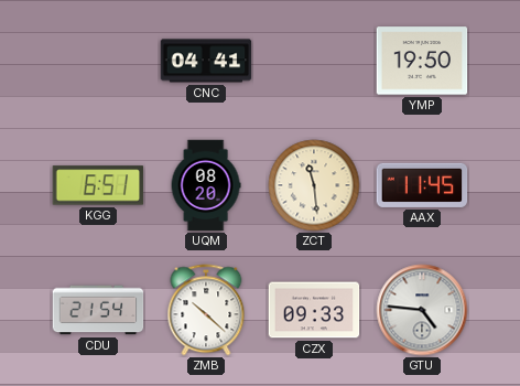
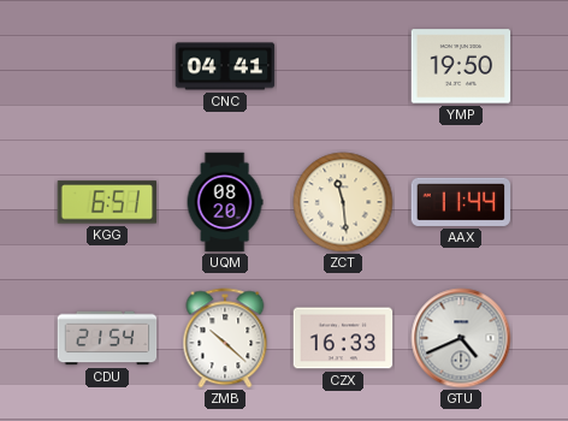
AAX: 11:45 -> 11:44 (461, 202)
CZX: 09:33 -> 16:33 (343, 338)
GTU: 4:46 -> 4:41 (461, 338)
